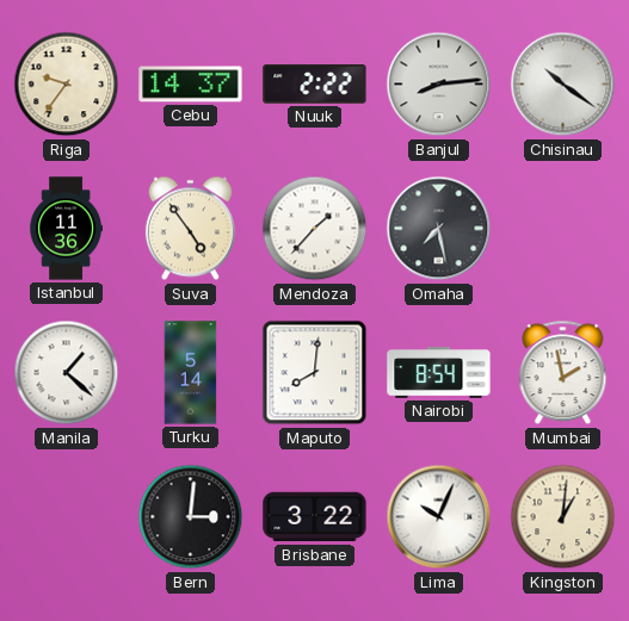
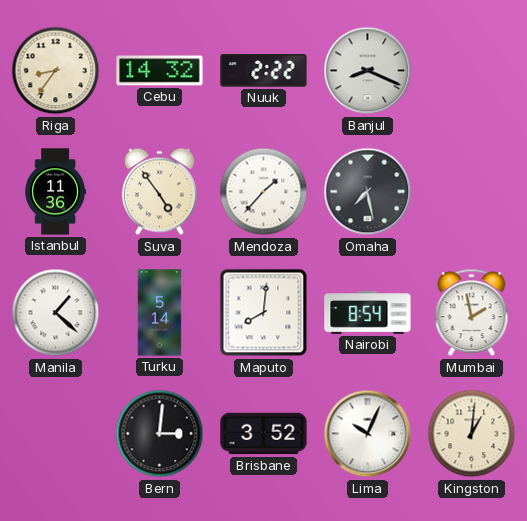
Riga: 9:36 -> 8:36 (56, 71)
Cebu: 14:37 -> 14:32 (160, 71)
Banjul: 8:14 -> 8:19 (368, 71)
Chisinau: 10:21 -> none (563, 85)
Brisbane: 3:22 -> 3:52 (264, 434)
